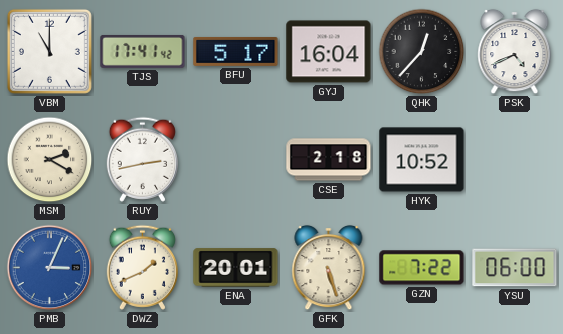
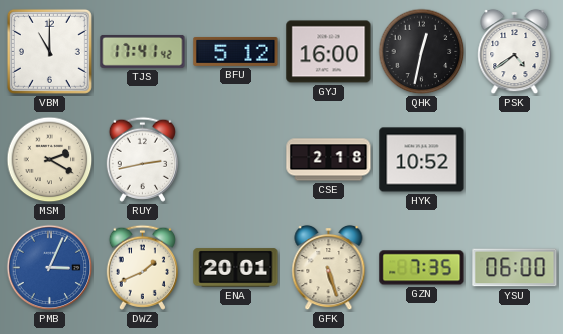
BFU: 5:17 -> 5:12 (236, 51)
GYJ: 16:04 -> 16:00 (329, 52)
QHK: 12:37 -> 12:32 (422, 52)
PSK: 4:41 -> 4:39 (515, 52)
GZN: 7:22 -> 7:35 (422, 268)
